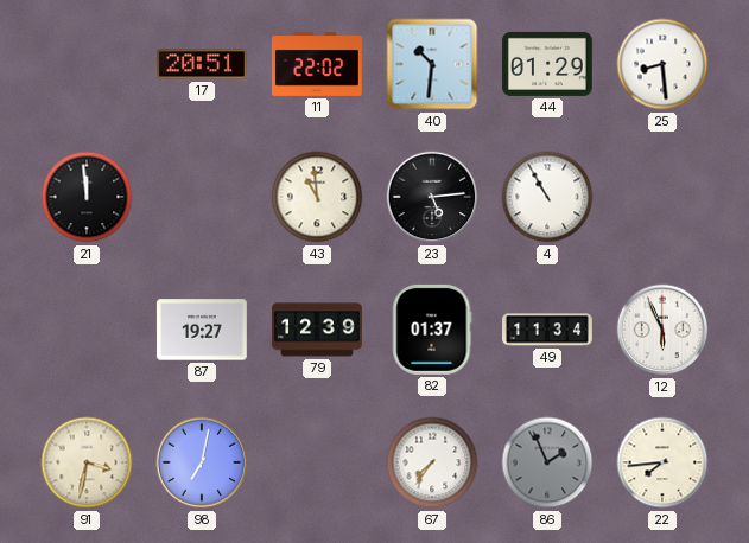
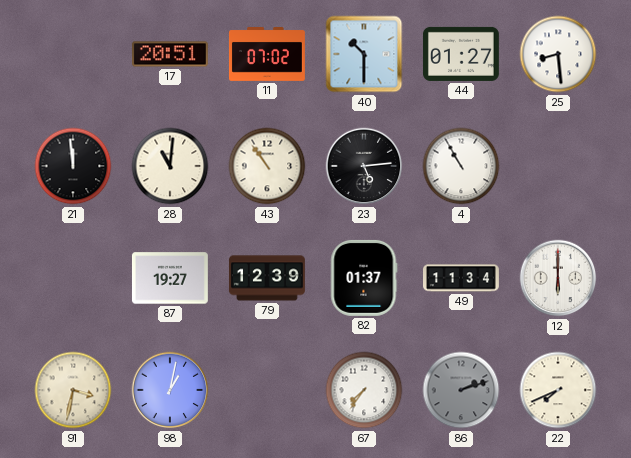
11: 22:02 -> 07:02 (267, 55)
40: 10:31 -> 10:30 (364, 54)
44: 01:29 -> 01:27 (461, 54)
28: none -> 11:01 (170, 166)
43: 10:59 -> 10:54 (267, 166)
12: 5:56 -> 6:00 (558, 278)
98: 7:02 -> 1:02 (170, 390)
86: 1:56 -> 2:12 (461, 390)
22: 7:44 -> 7:41 (558, 390)
